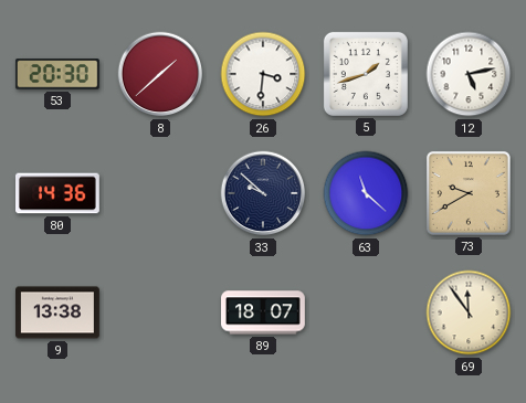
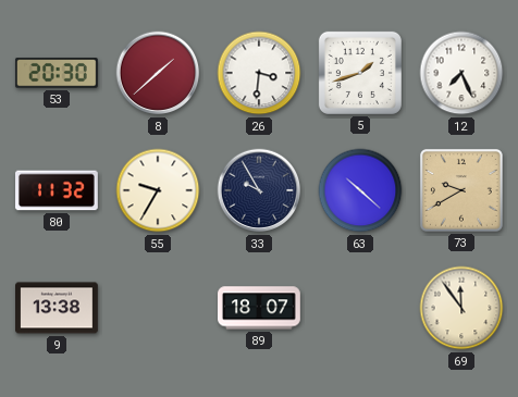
12: 5:13 -> 7:26 (461, 73)
80: 14:36 -> 11:32 (58, 190)
55: none -> 9:35 (158, 190)
33: 9:52 -> 9:55 (259, 190)
63: 11:22 -> 10:22 (360, 190)
